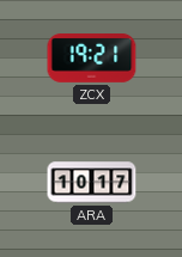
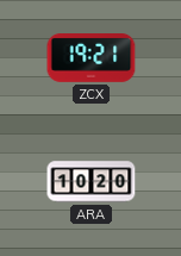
ARA: 10:17 -> 10:20 (92, 182)
